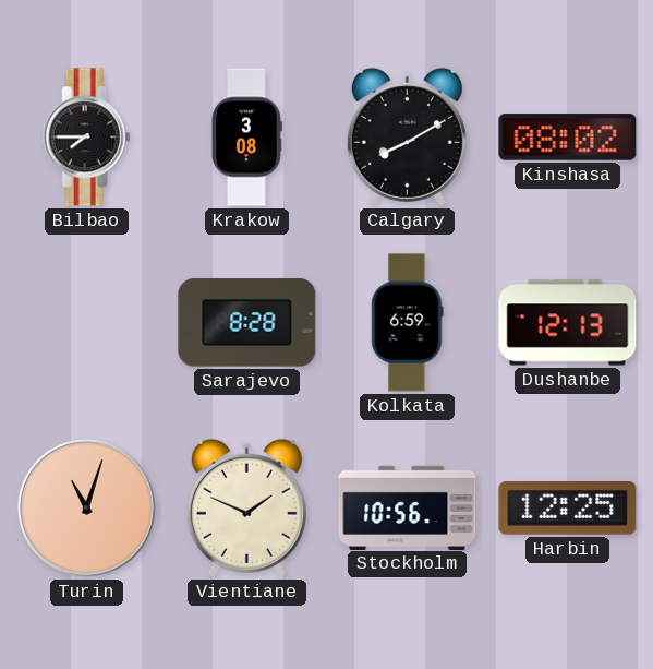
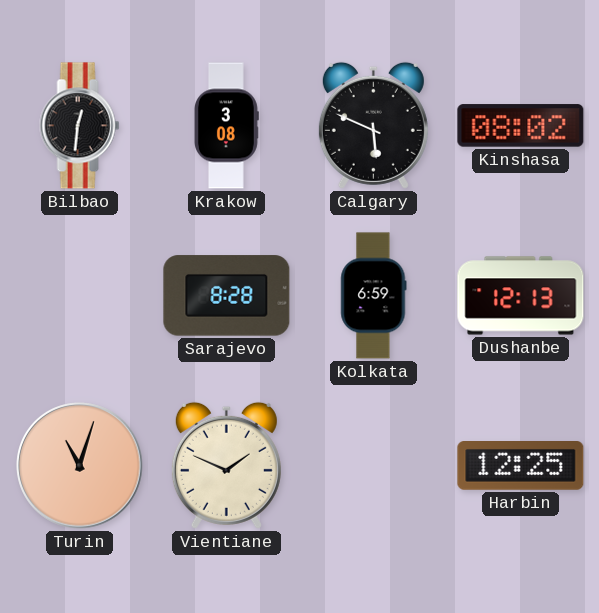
Bilbao: 7:45 -> 12:31 (80, 126)
Calgary: 8:10 -> 5:49 (373, 125)
Stockholm: 10:56 -> none (408, 507)
